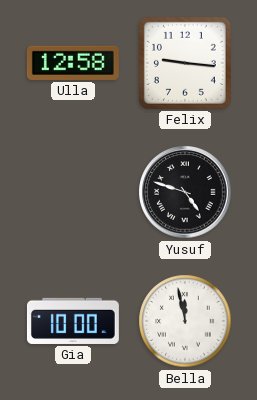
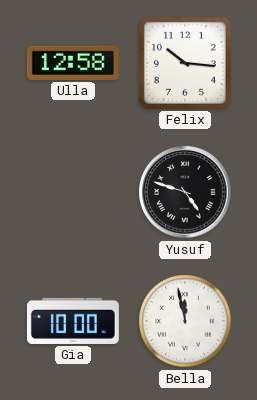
Felix: 9:16 -> 10:16 (185, 63)
